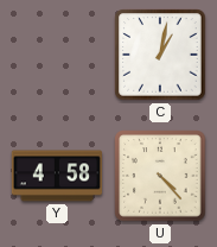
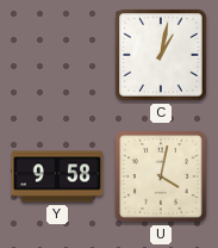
Y: 4:58 -> 9:58 (56, 176)
U: 4:23 -> 4:02 (161, 176)
